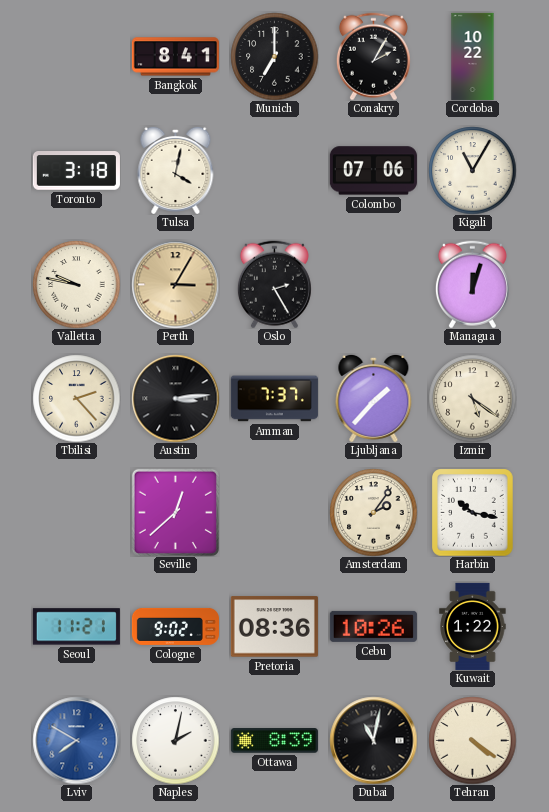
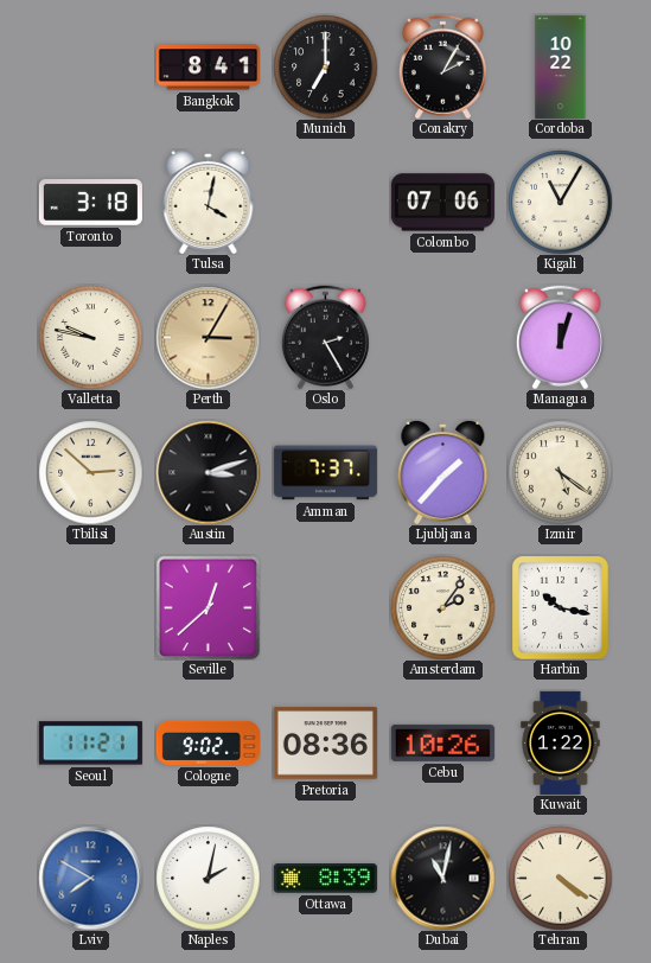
Tbilisi: 2:23 -> 2:52 (90, 472)
Austin: 3:14 -> 3:12 (208, 472)
